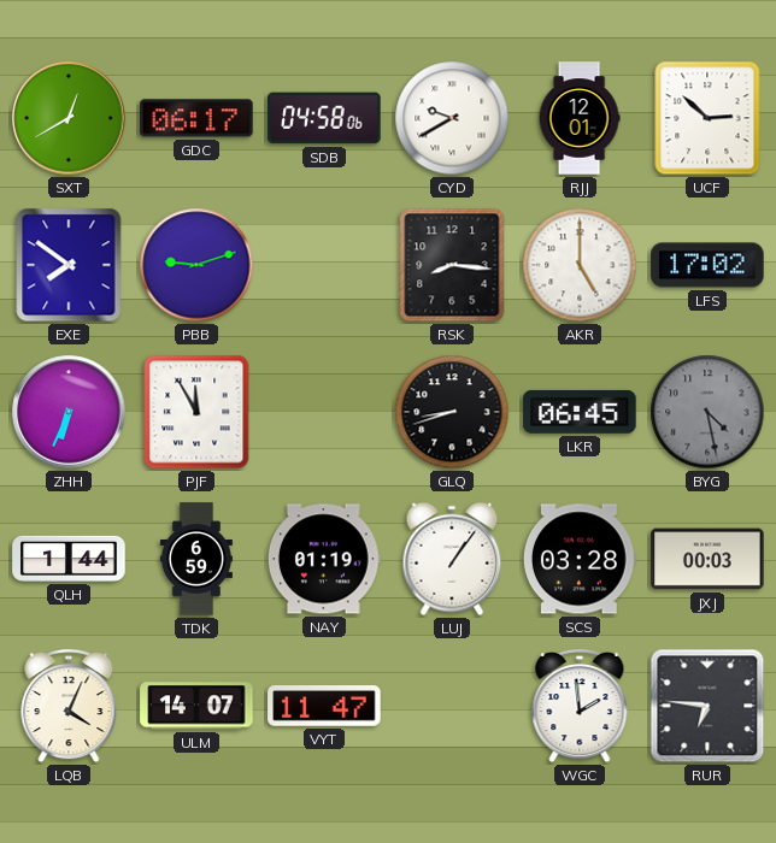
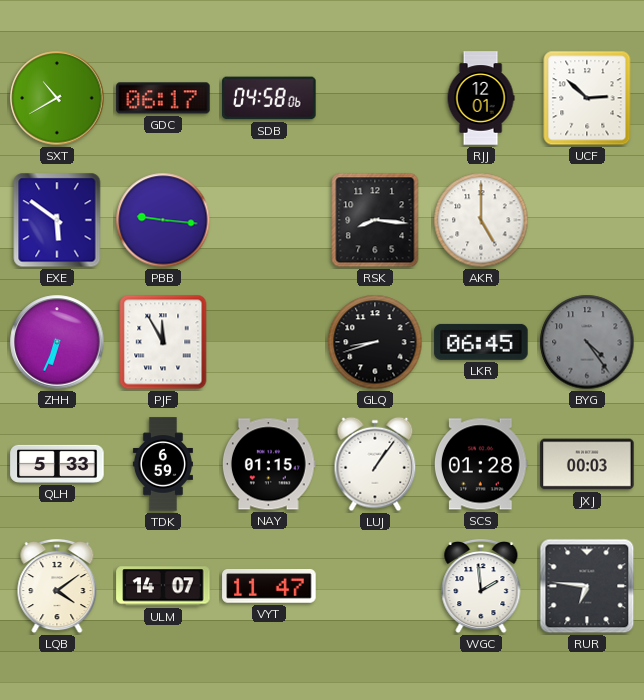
SXT: 12:40 -> 10:40 (57, 98)
CYD: 9:40 -> none (452, 118)
EXE: 7:51 -> 5:51 (57, 220)
PBB: 9:12 -> 9:16 (163, 220)
LFS: 17:02 -> none (707, 265)
BYG: 4:28 -> 4:24 (587, 342)
QLH: 1:44 -> 5:33 (57, 464)
NAY: 01:19 -> 01:15 (269, 464)
SCS: 03:28 -> 01:28 (481, 464)
LQB: 4:04 -> 4:09 (57, 586)
